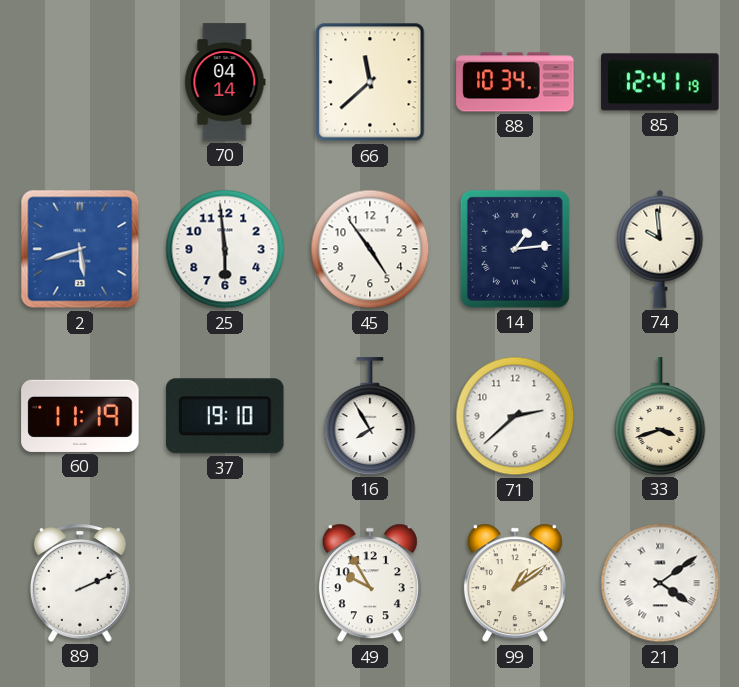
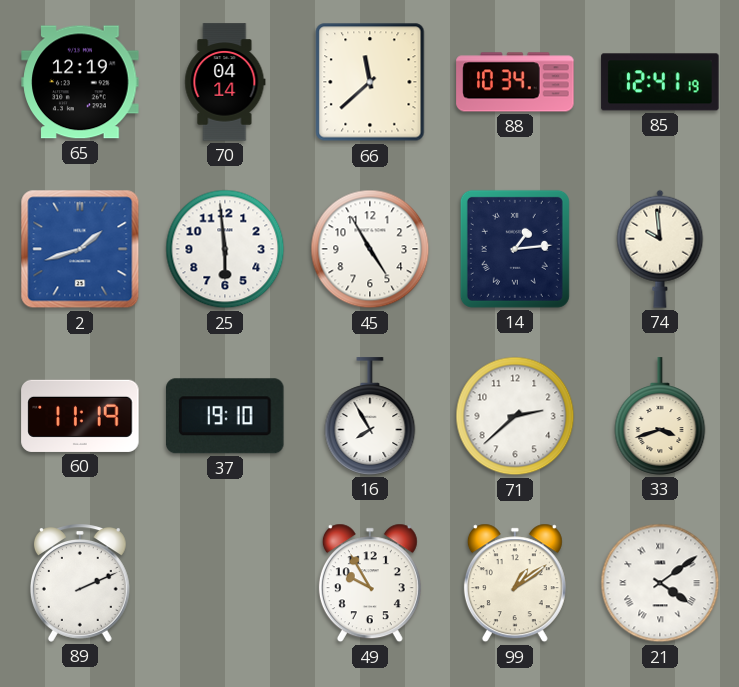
65: none -> 12:19 (80, 82)
2: 5:42 -> 1:42 (80, 249)
45: 4:54 -> 4:55 (370, 249)
